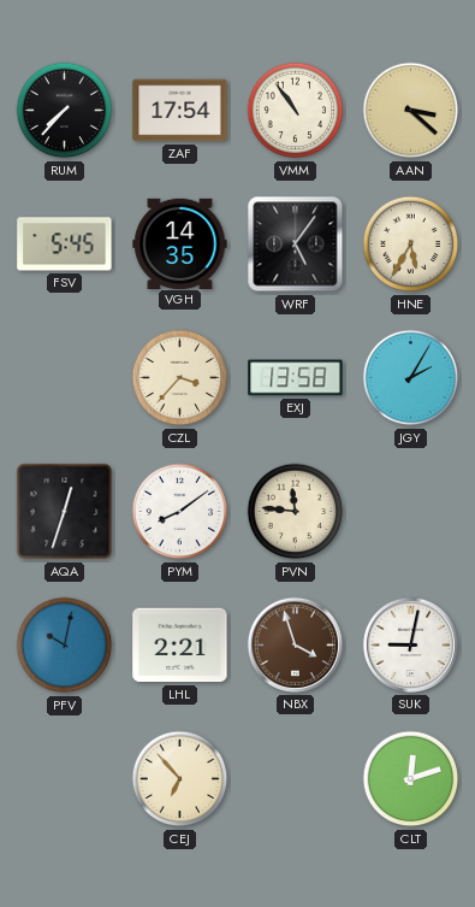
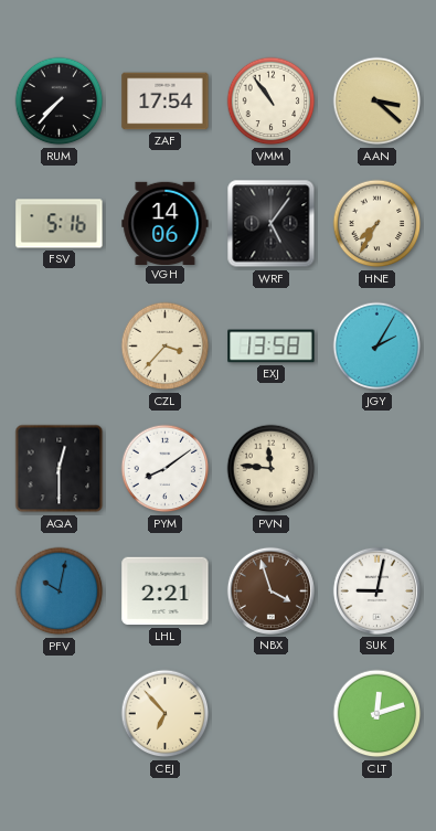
FSV: 5:45 -> 5:16 (60, 224)
VGH: 14:35 -> 14:06 (166, 223)
HNE: 5:35 -> 7:35 (377, 224)
AQA: 12:33 -> 12:30 (60, 469)
